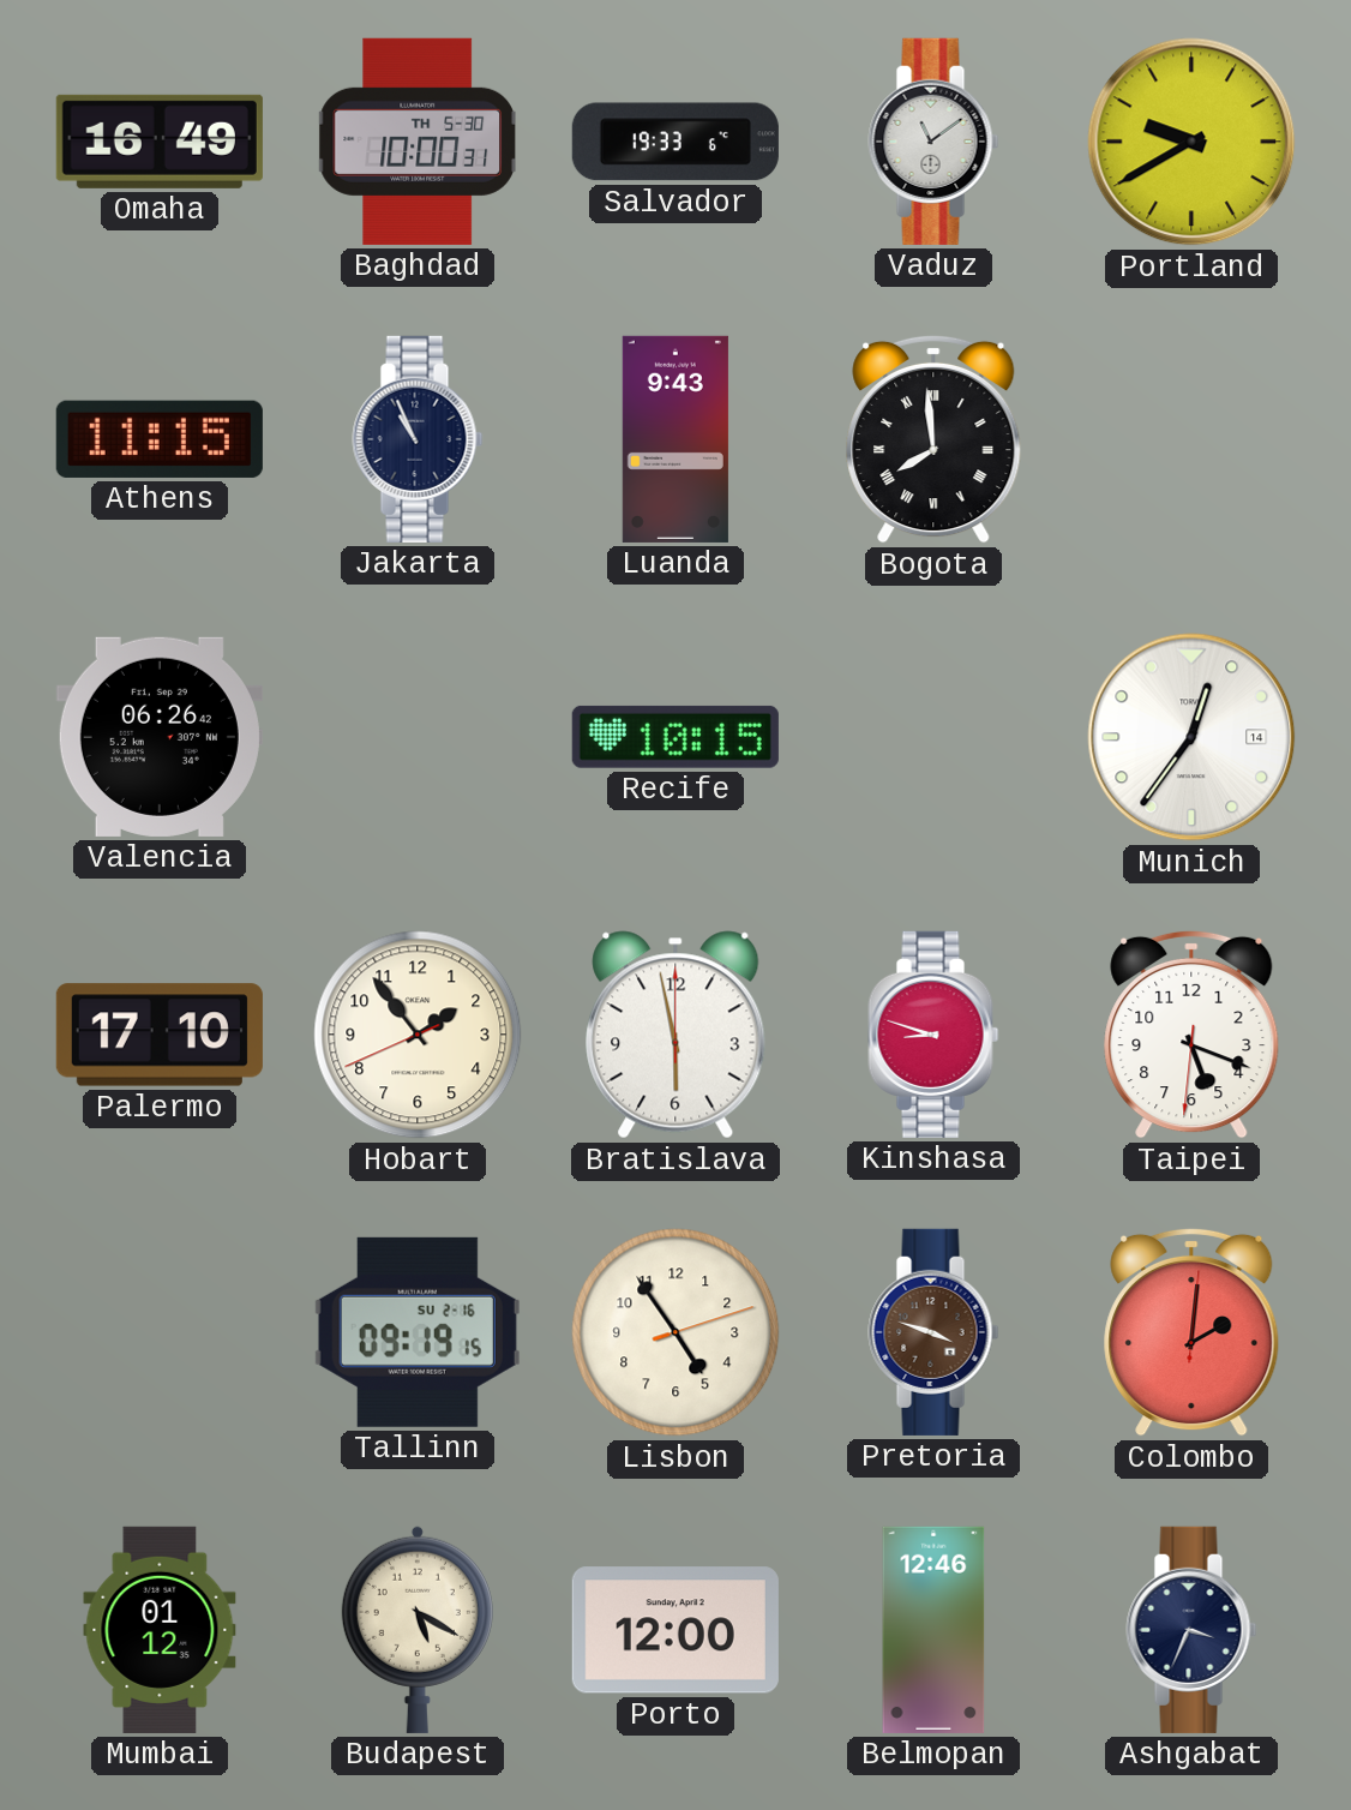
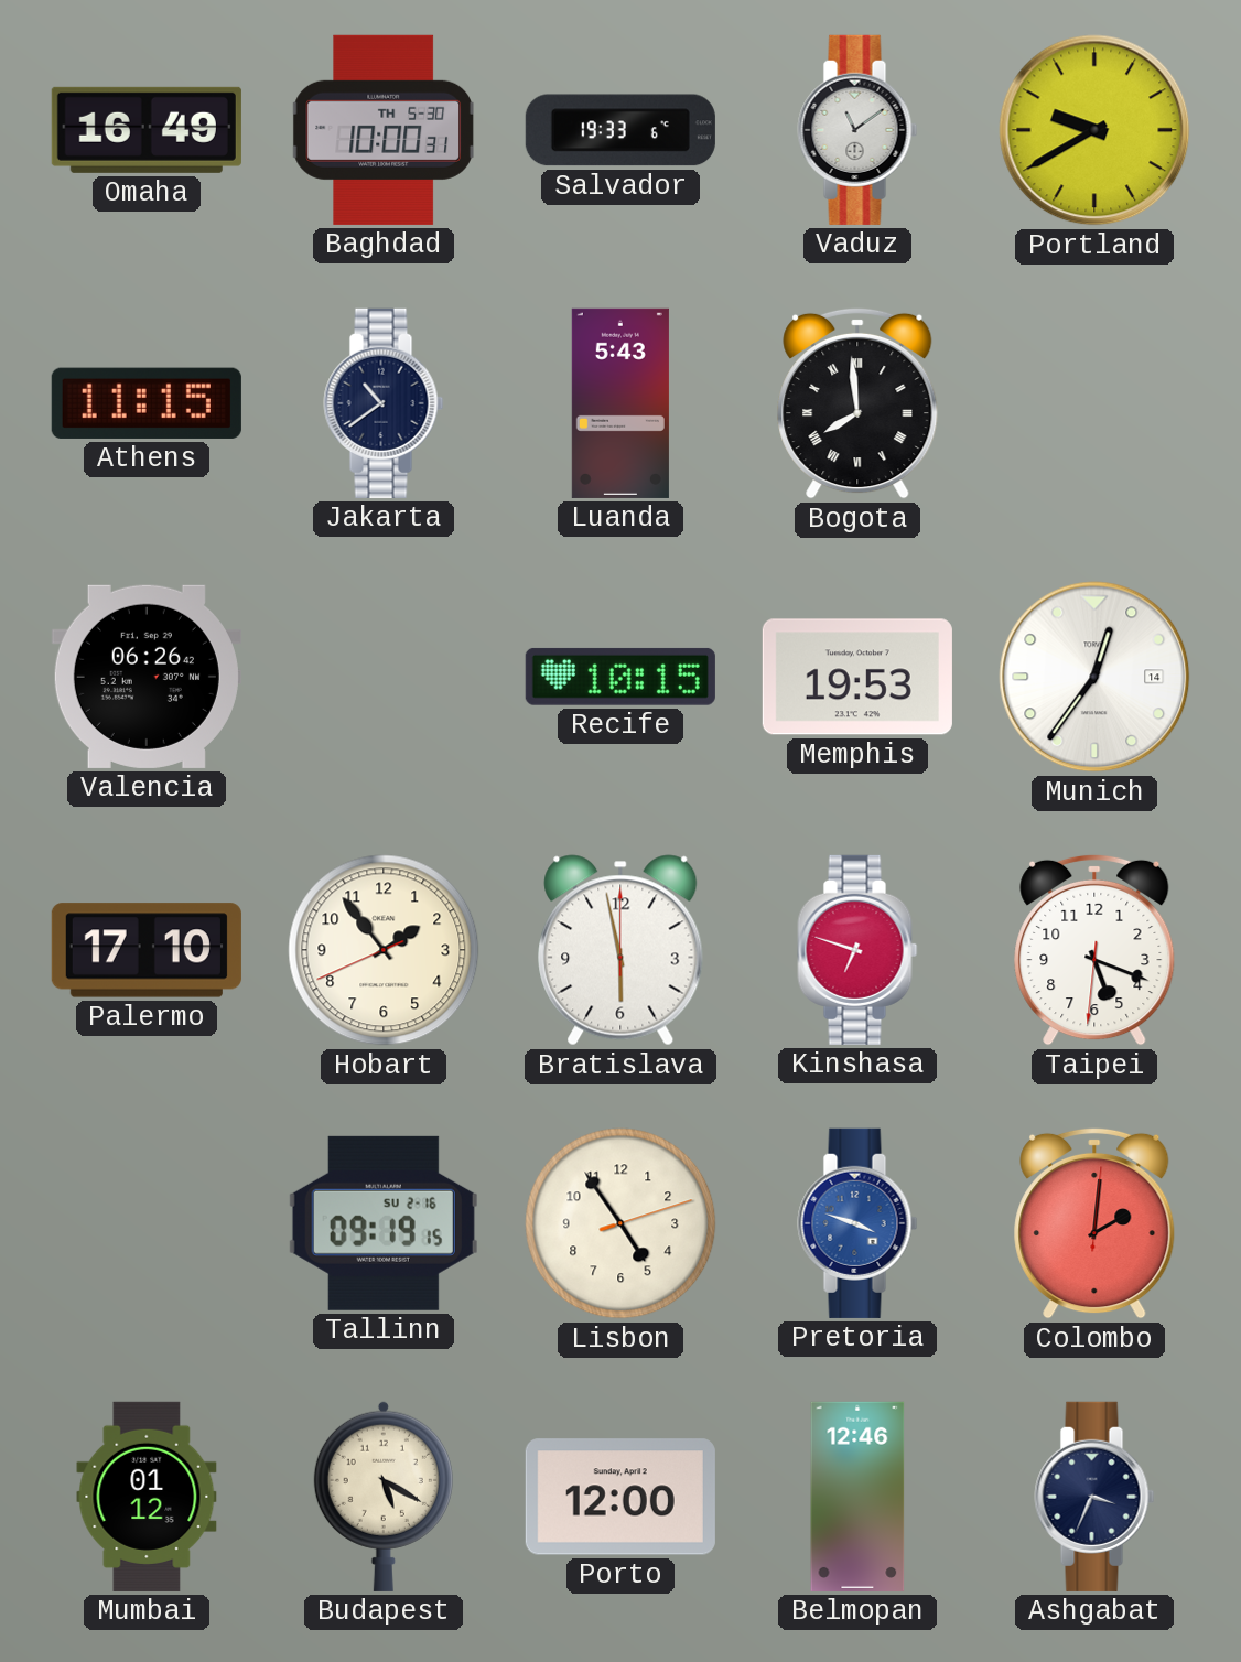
Jakarta: 10:56 -> 10:39 (384, 403)
Luanda: 9:43 -> 5:43 (620, 403)
Memphis: none -> 19:53 (857, 677)
Kinshasa: 8:48 -> 6:48 (857, 950)
Pretoria dial: brown -> blue (857, 1223)
